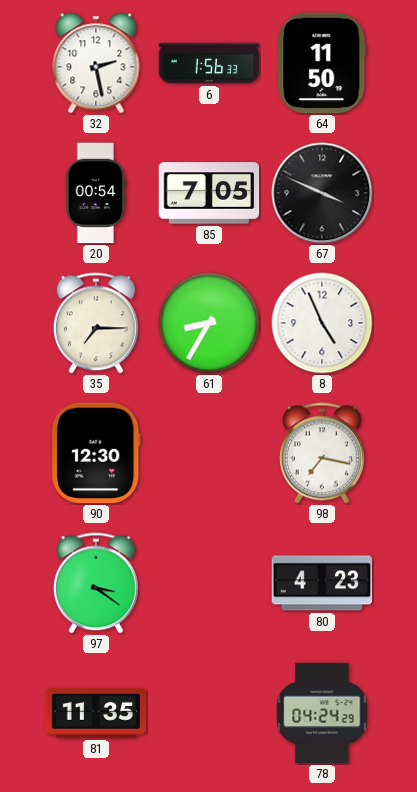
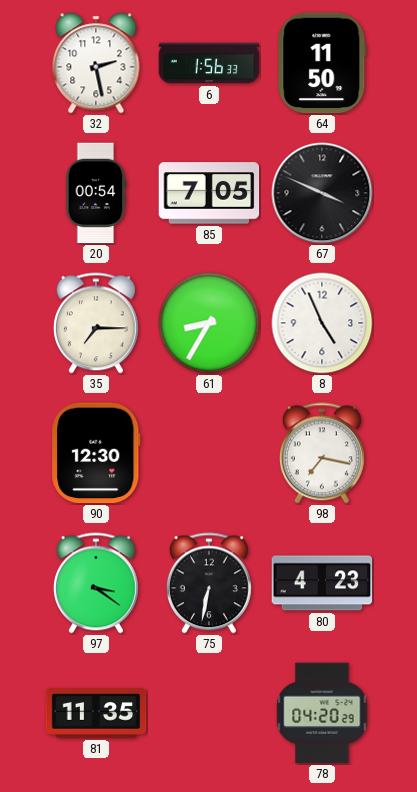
75: none -> 6:32 (209, 583)
78: 04:24 -> 04:20 (322, 713)
